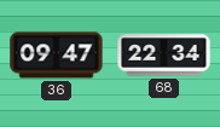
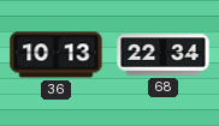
36: 09:47 -> 10:13 (57, 55)
